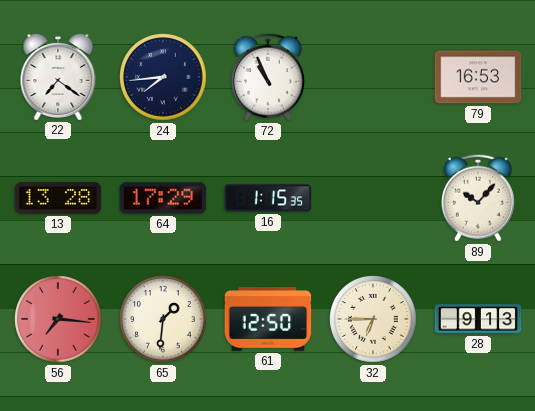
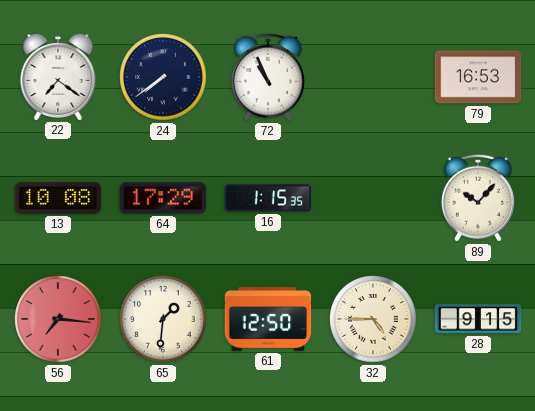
24: 7:44 -> 7:39 (163, 77)
13: 13:28 -> 10:08 (58, 199)
32: 6:45 -> 4:45 (373, 319)
28: 9:13 -> 9:15 (478, 319)
